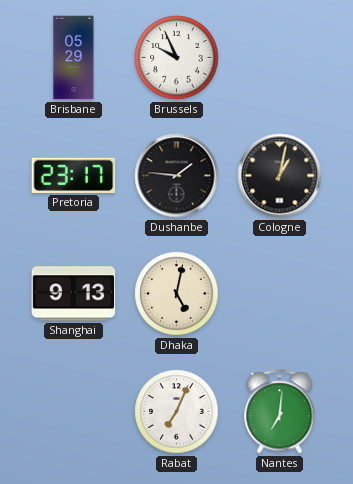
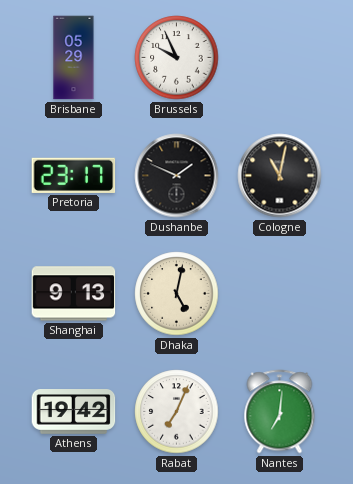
Dushanbe: 1:46 -> 1:49 (177, 176)
Cologne: 1:02 -> 11:02 (280, 176)
Athens: none -> 19:42 (74, 412)
